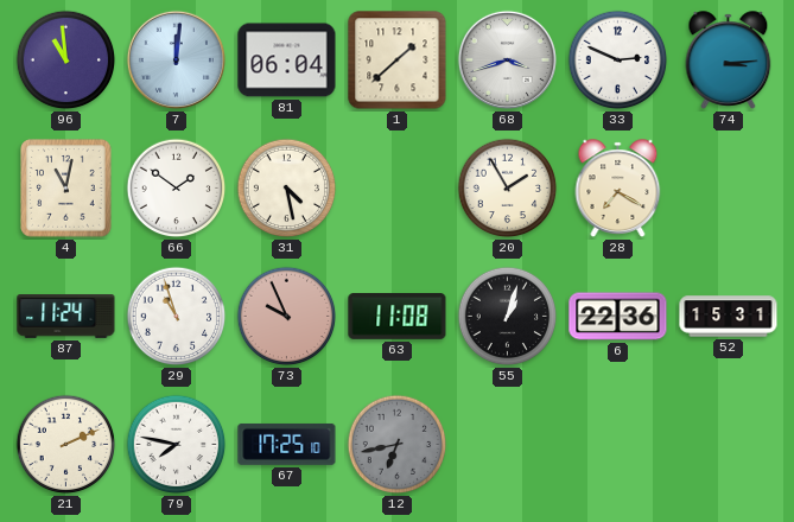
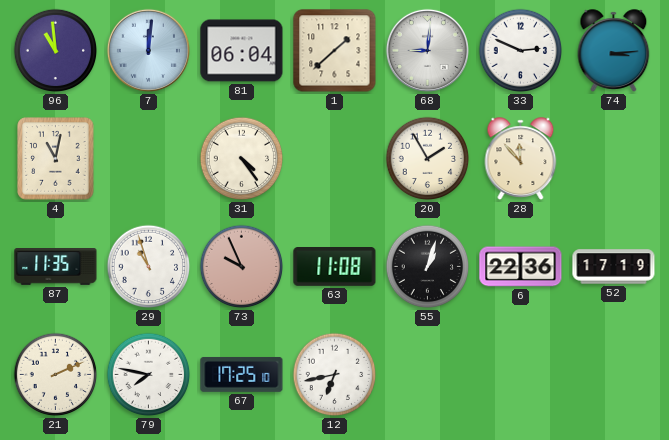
68: 3:42 -> 9:01 (427, 50)
66: 1:51 -> none (177, 189)
31: 4:28 -> 4:24 (242, 159)
28: 7:20 -> 11:53 (521, 159)
87: 11:24 -> 11:35 (56, 267)
52: 15:31 -> 17:19 (614, 267)
12 dial: grey -> white (335, 375)
